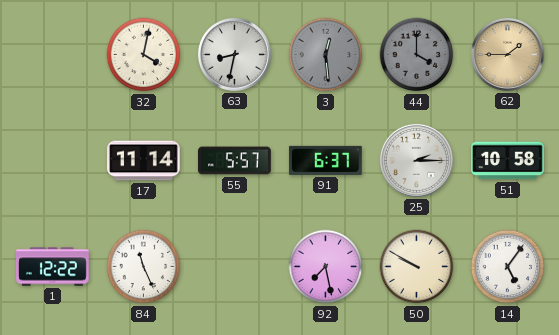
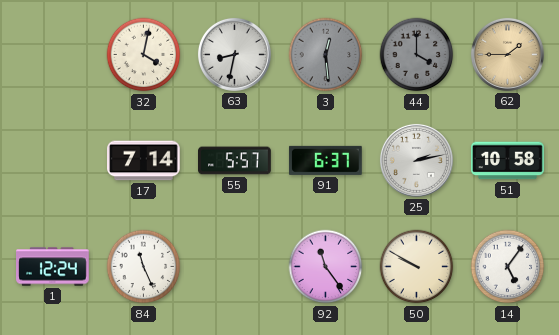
17: 11:14 -> 7:14 (144, 161)
25: 2:15 -> 2:13 (416, 160)
1: 12:22 -> 12:24 (53, 267)
92: 7:28 -> 11:24 (326, 267)
